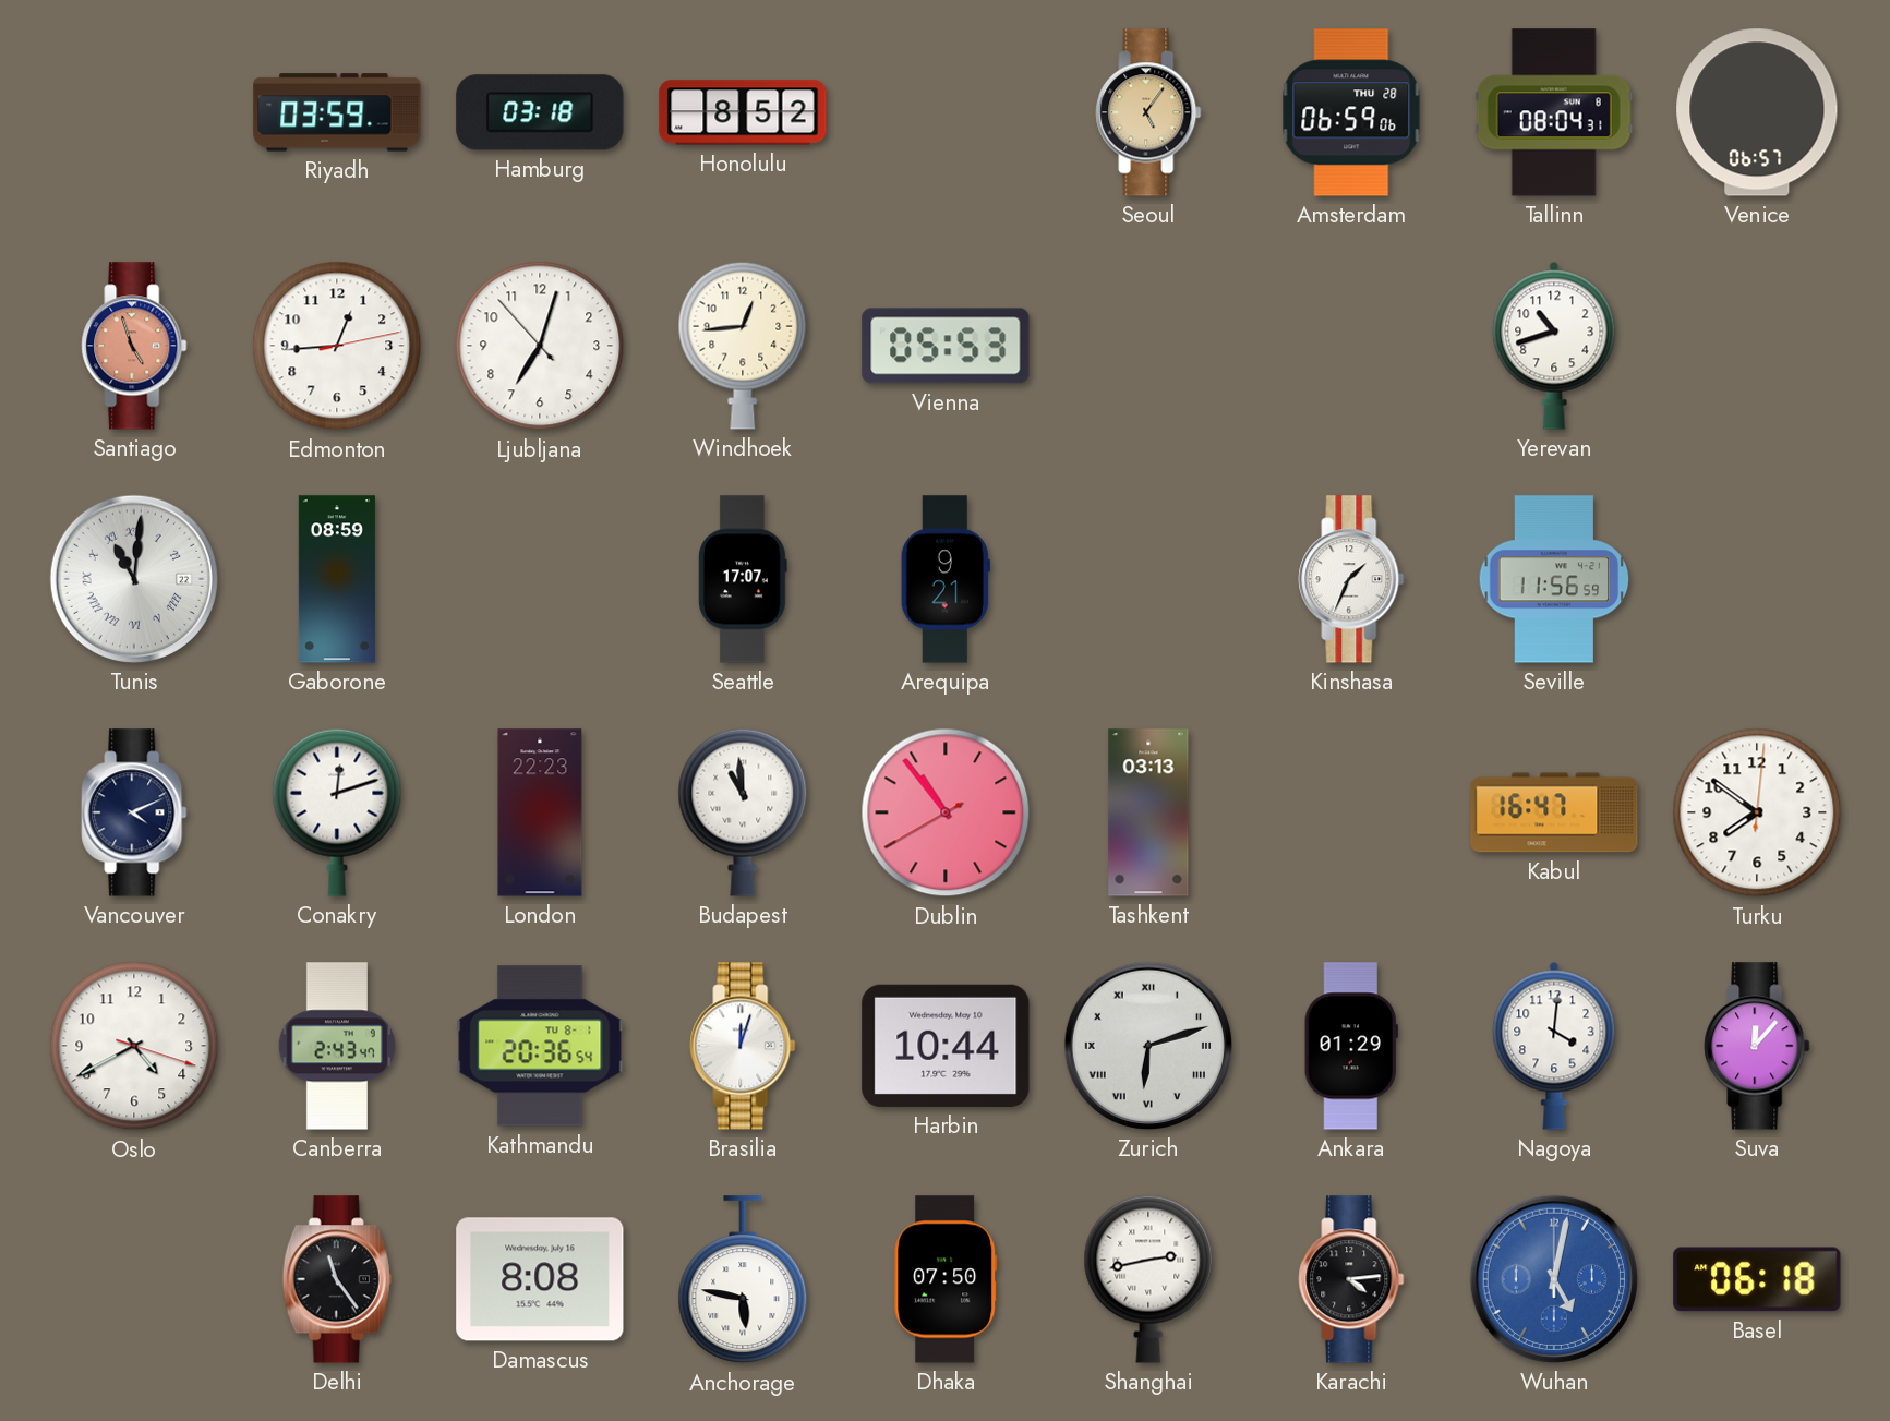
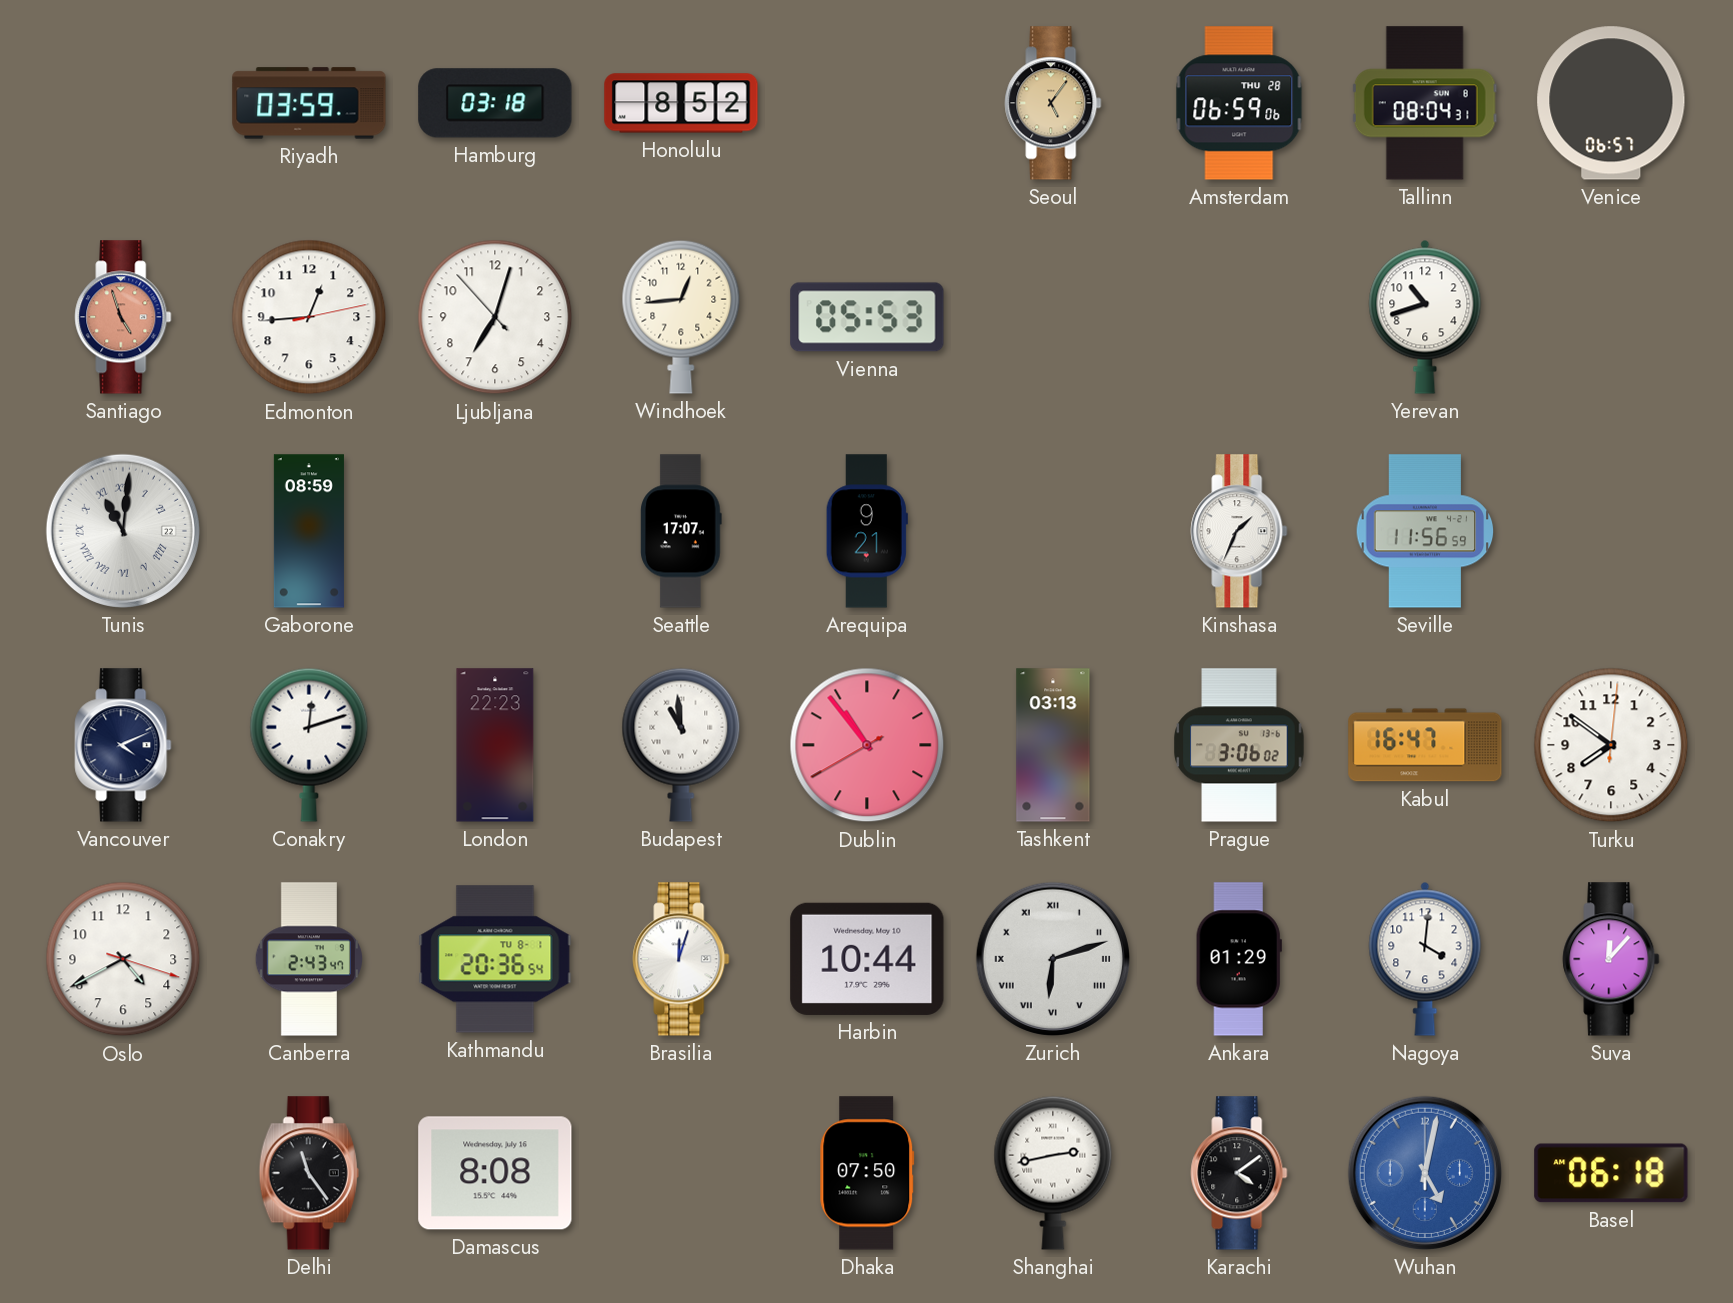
Prague: none -> 3:06 (1239, 745)
Anchorage: 5:47 -> none (743, 1280)
Karachi: 4:14 -> 4:09 (1239, 1173)
